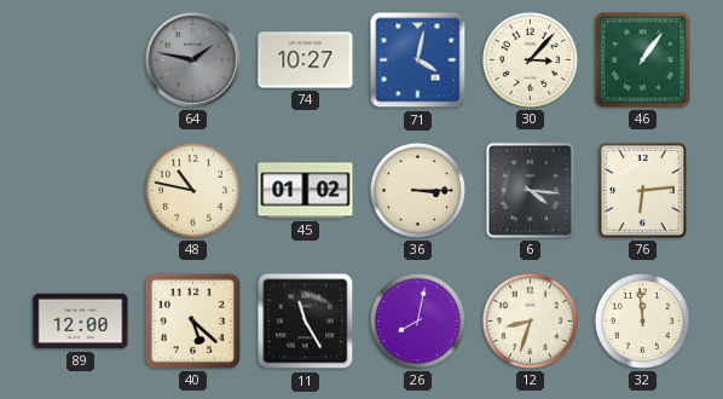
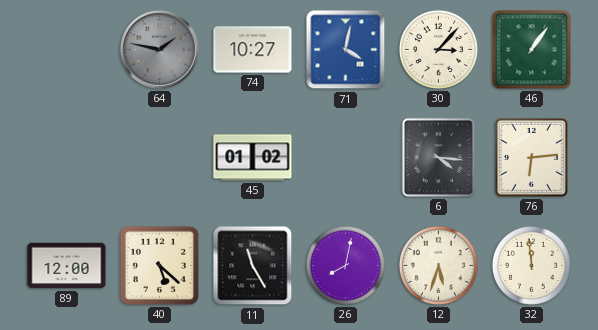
48: 10:47 -> none (192, 190)
36: 3:15 -> none (417, 190)
12: 8:33 -> 5:33 (438, 265)
